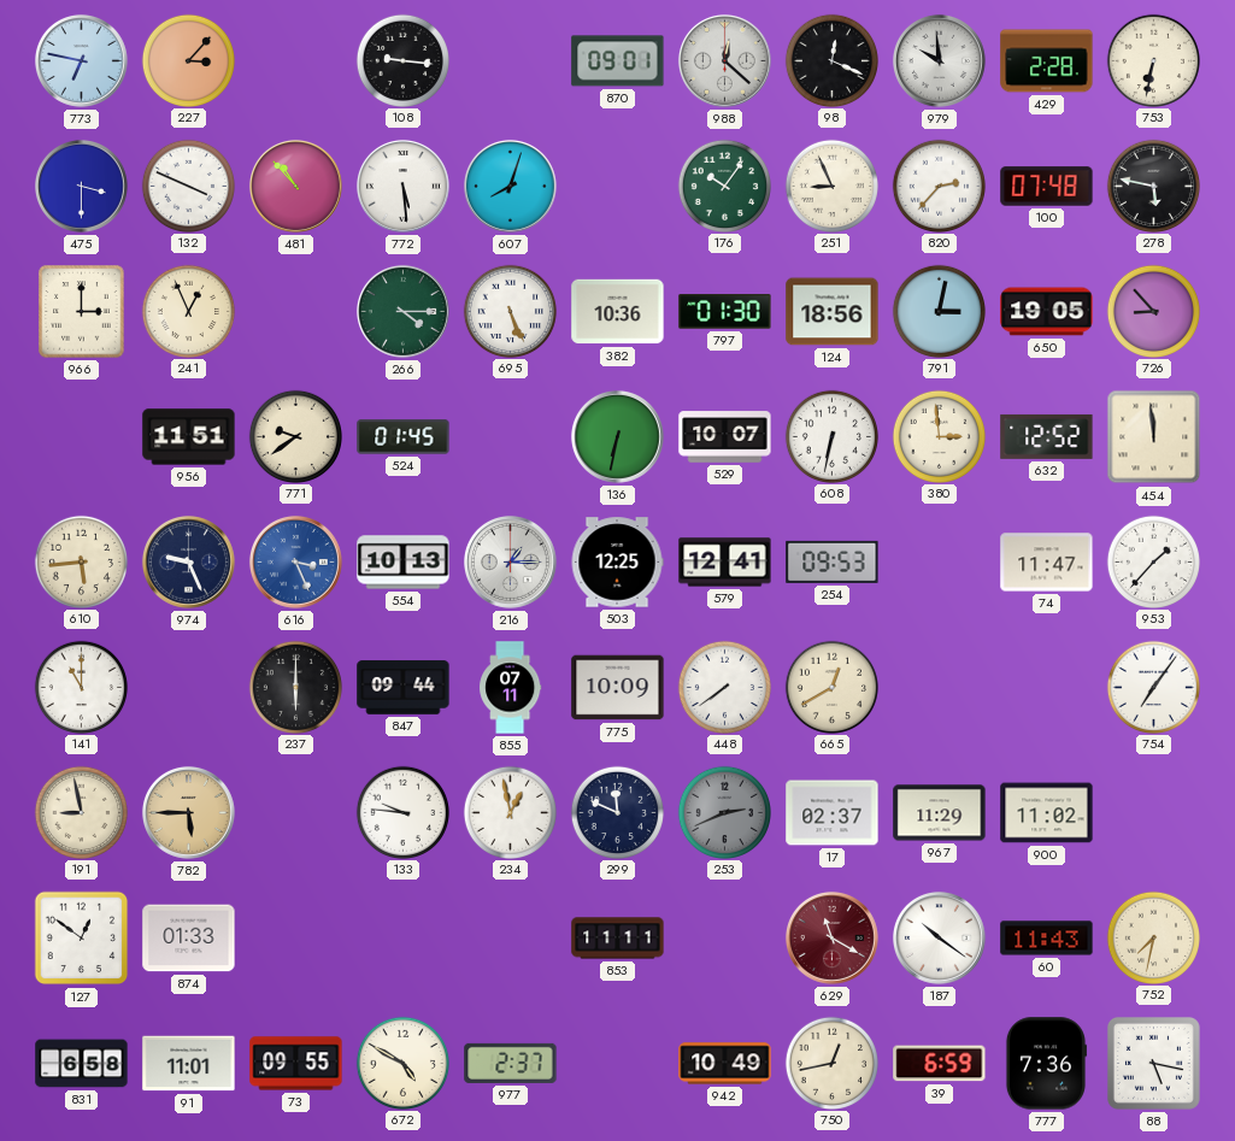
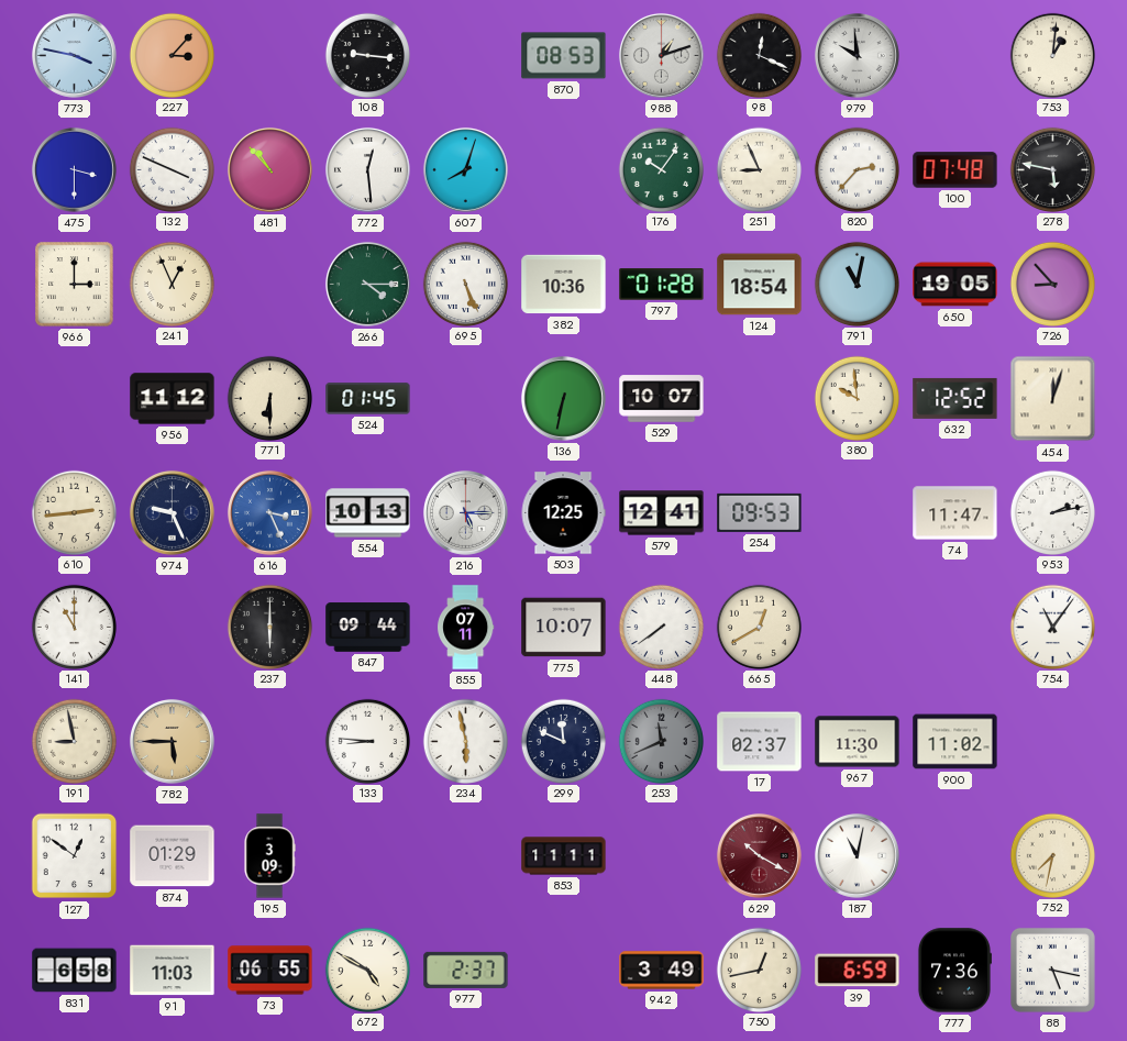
773: 6:47 -> 3:47 (74, 55)
870: 09:01 -> 08:53 (564, 56)
988: 12:22 -> 1:12 (661, 55)
429: 2:28 -> none (1047, 61)
753: 6:32 -> 1:01 (1052, 55)
772: 5:29 -> 12:29 (367, 169)
797: 01:30 -> 01:28 (662, 285)
124: 18:56 -> 18:54 (760, 285)
791: 3:02 -> 11:02 (857, 284)
956: 11:51 -> 11:12 (173, 399)
771: 9:39 -> 6:30 (269, 398)
608: 6:32 -> none (831, 436)
380: 2:59 -> 9:59 (857, 398)
454: 11:59 -> 12:03 (1053, 399)
610: 5:44 -> 2:44 (74, 512)
216: 1:15 -> 5:15 (465, 512)
953: 1:37 -> 2:13 (1052, 512)
775: 10:09 -> 10:07 (564, 628)
754: 7:06 -> 11:06 (1052, 627)
133: 9:46 -> 8:46 (367, 741)
234: 12:58 -> 5:58 (465, 741)
253: 2:41 -> 11:41 (661, 741)
967: 11:29 -> 11:30 (858, 742)
874: 01:33 -> 01:29 (173, 856)
195: none -> 3:09 (269, 856)
629: 11:20 -> 10:20 (759, 855)
187: 10:21 -> 11:02 (857, 855)
60: 11:43 -> none (1047, 939)
91: 11:01 -> 11:03 (173, 971)
73: 09:55 -> 06:55 (270, 971)
942: 10:49 -> 3:49 (662, 971)
